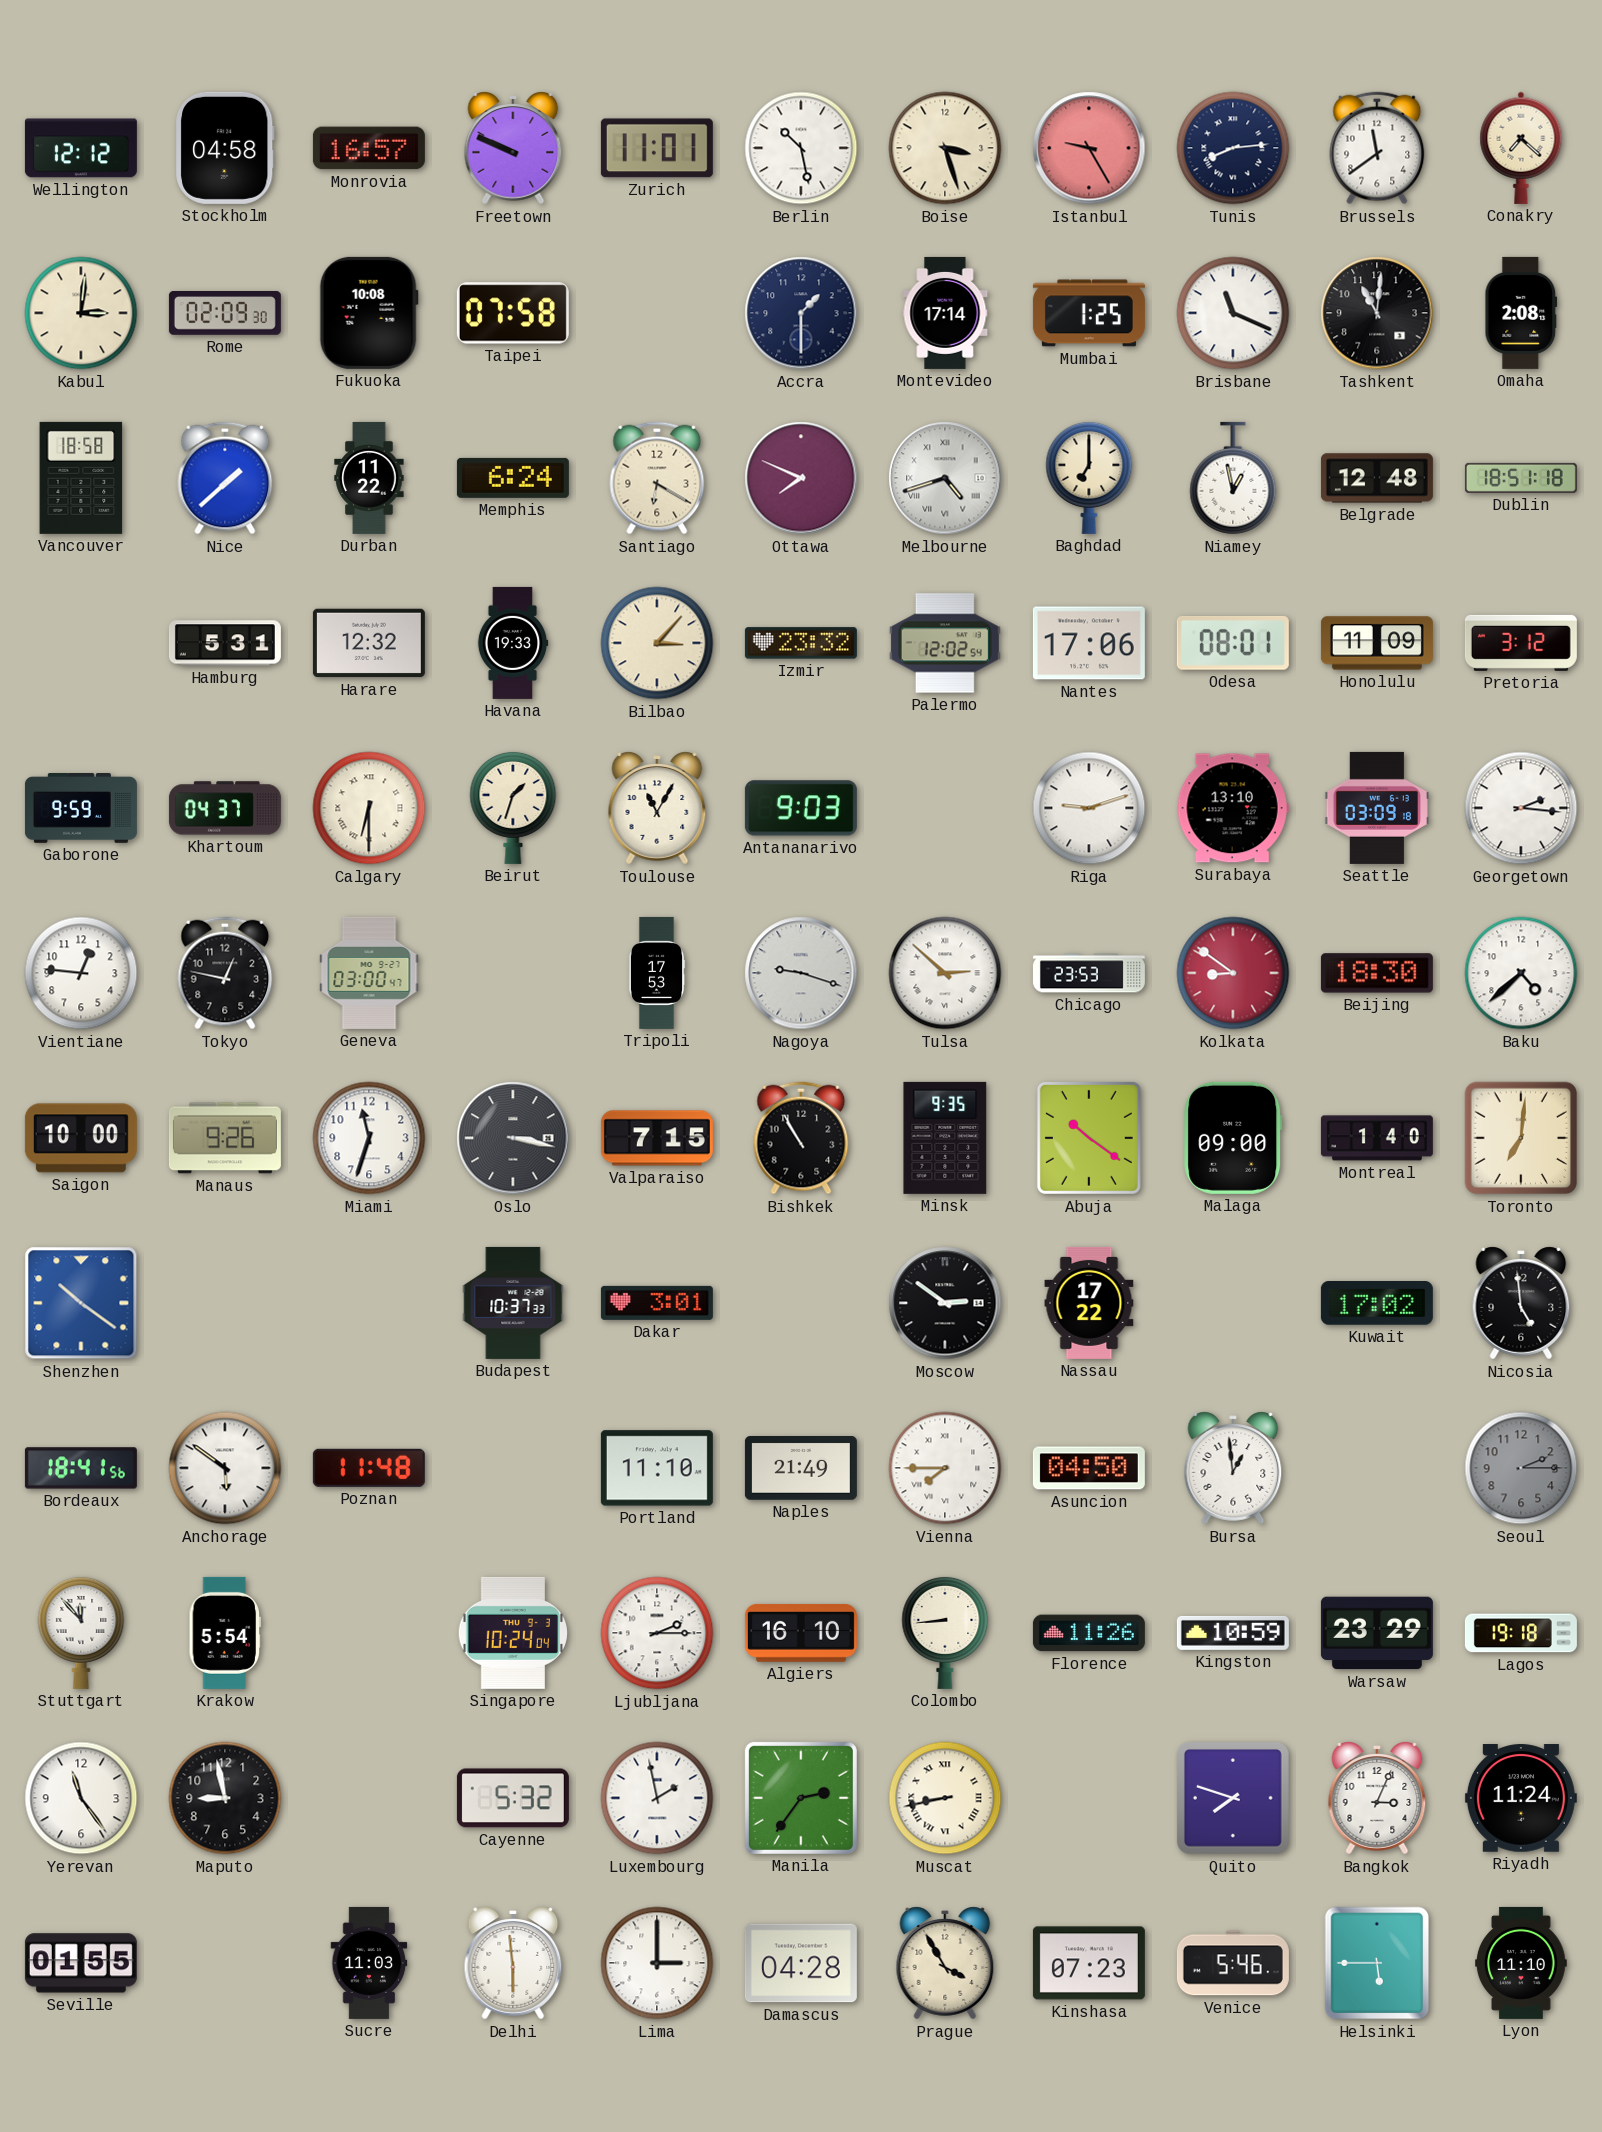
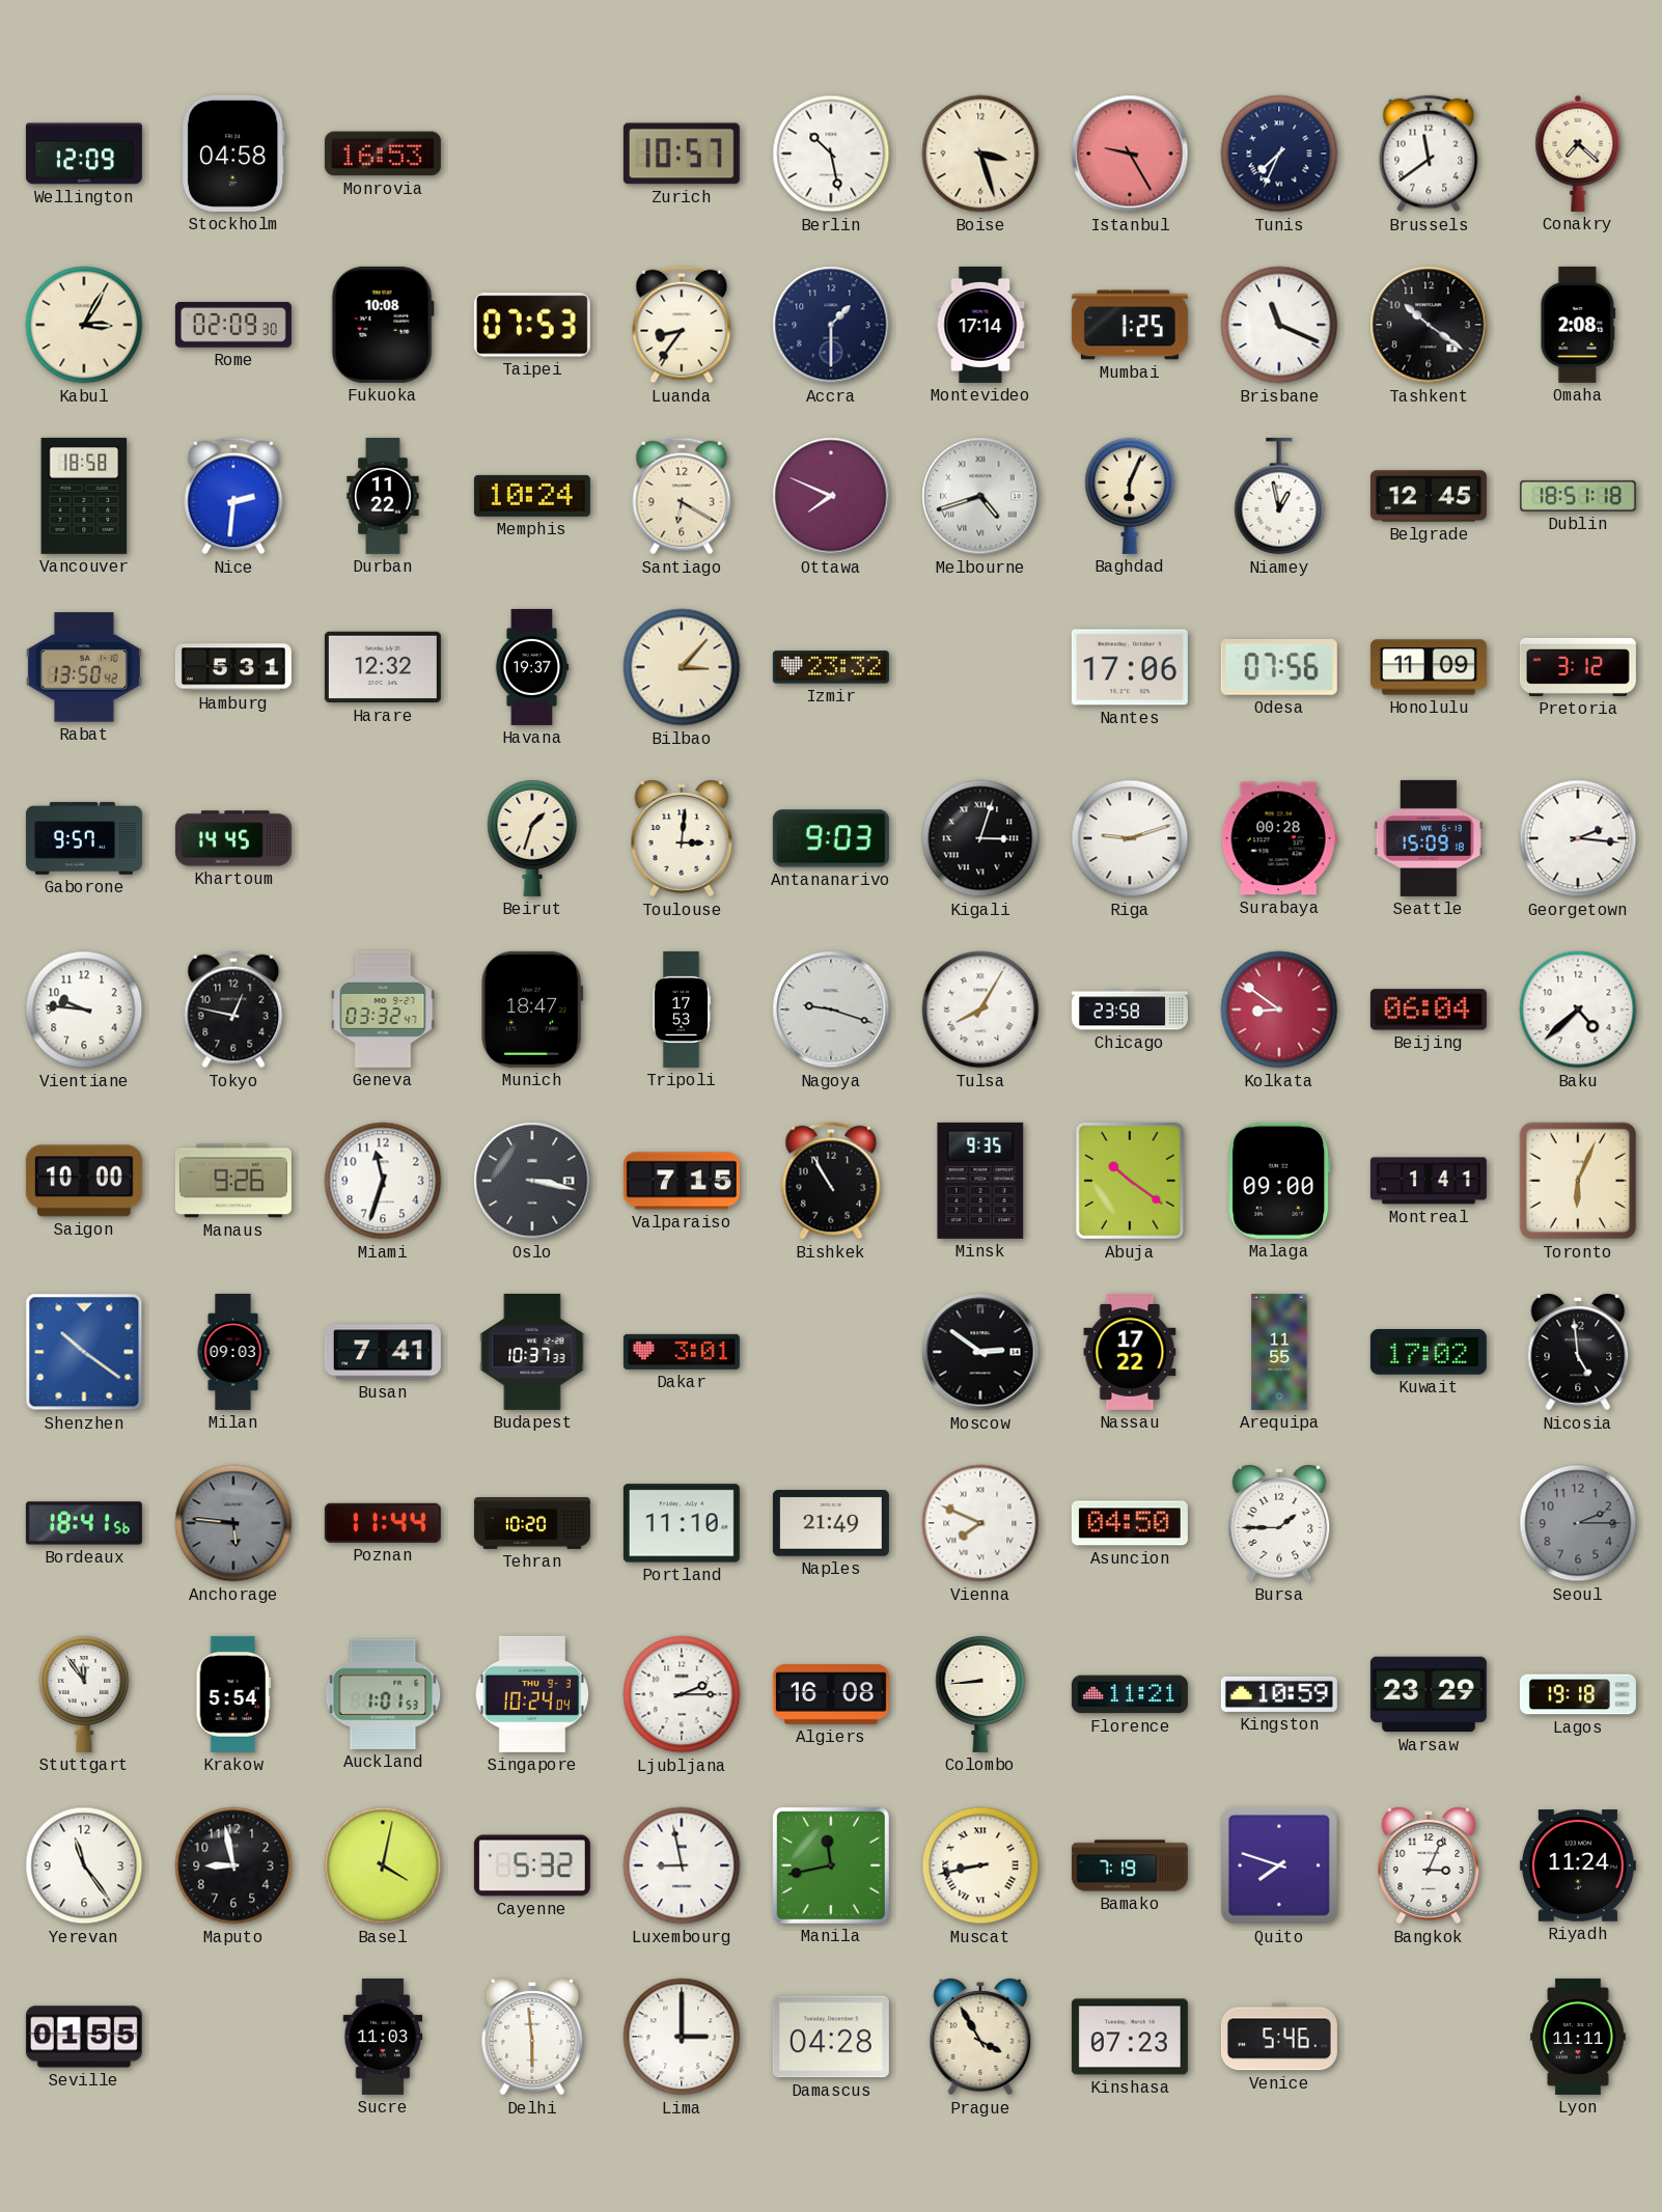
Wellington: 12:12 -> 12:09 (84, 154)
Monrovia: 16:57 -> 16:53 (383, 154)
Freetown: 9:49 -> none (513, 148)
Zurich: 11:01 -> 10:57 (682, 154)
Tunis: 8:14 -> 7:34 (1279, 154)
Kabul: 3:01 -> 3:05 (84, 325)
Taipei: 07:58 -> 07:53 (532, 325)
Luanda: none -> 8:36 (682, 325)
Tashkent: 11:01 -> 10:21 (1429, 325)
Nice: 1:38 -> 2:31 (233, 496)
Memphis: 6:24 -> 10:24 (532, 496)
Baghdad: 7:00 -> 6:04 (1130, 495)
Belgrade: 12:48 -> 12:45 (1429, 496)
Rabat: none -> 13:50 (84, 667)
Havana: 19:33 -> 19:37 (532, 667)
Palermo: 12:02 -> none (945, 643)
Odesa: 08:01 -> 07:56 (1279, 667)
Gaborone: 9:59 -> 9:57 (84, 839)
Khartoum: 04:37 -> 14:45 (233, 838)
Calgary: 6:30 -> none (369, 808)
Toulouse: 11:05 -> 3:01 (682, 838)
Kigali: none -> 3:03 (980, 838)
Surabaya: 13:10 -> 00:28 (1279, 838)
Seattle: 03:09 -> 15:09 (1428, 838)
Vientiane: 12:46 -> 9:46 (84, 1010)
Geneva: 03:00 -> 03:32 (383, 1010)
Munich: none -> 18:47 (532, 1010)
Tulsa: 2:52 -> 8:05 (980, 1010)
Chicago: 23:53 -> 23:58 (1130, 1010)
Beijing: 18:30 -> 06:04 (1429, 1010)
Montreal: 1:40 -> 1:41 (1429, 1181)
Toronto: 7:01 -> 6:04 (1578, 1181)
Milan: none -> 09:03 (233, 1352)
Busan: none -> 7:41 (383, 1352)
Arequipa: none -> 11:55 (1279, 1352)
Anchorage: 5:51 -> 5:46 (233, 1523)
Anchorage dial: white -> grey (233, 1523)
Poznan: 11:48 -> 11:44 (383, 1523)
Tehran: none -> 10:20 (532, 1524)
Vienna: 7:45 -> 7:49 (980, 1523)
Bursa: 12:59 -> 1:45 (1279, 1523)
Stuttgart: 11:53 -> 11:54 (84, 1693)
Auckland: none -> 1:01 (383, 1694)
Algiers: 16:10 -> 16:08 (831, 1694)
Florence: 11:26 -> 11:21 (1130, 1694)
Basel: none -> 4:02 (383, 1865)
Luxembourg: 1:58 -> 8:58 (682, 1865)
Manila: 2:36 -> 11:43 (831, 1865)
Bamako: none -> 7:19 (1130, 1865)
Helsinki: 5:45 -> none (1377, 1963)
Lyon: 11:10 -> 11:11 (1578, 2037)
